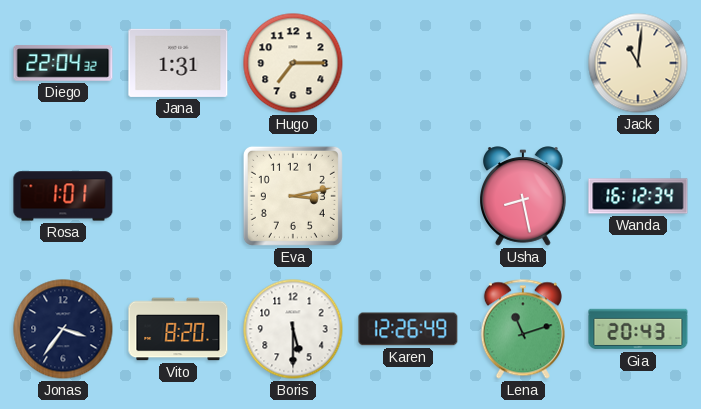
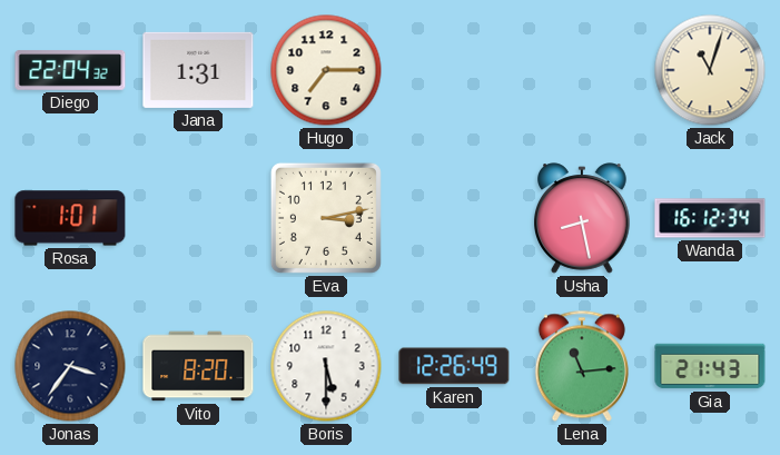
Jack: 11:01 -> 11:03 (710, 70)
Lena: 11:12 -> 11:14 (582, 366)
Gia: 20:43 -> 21:43 (710, 366)
